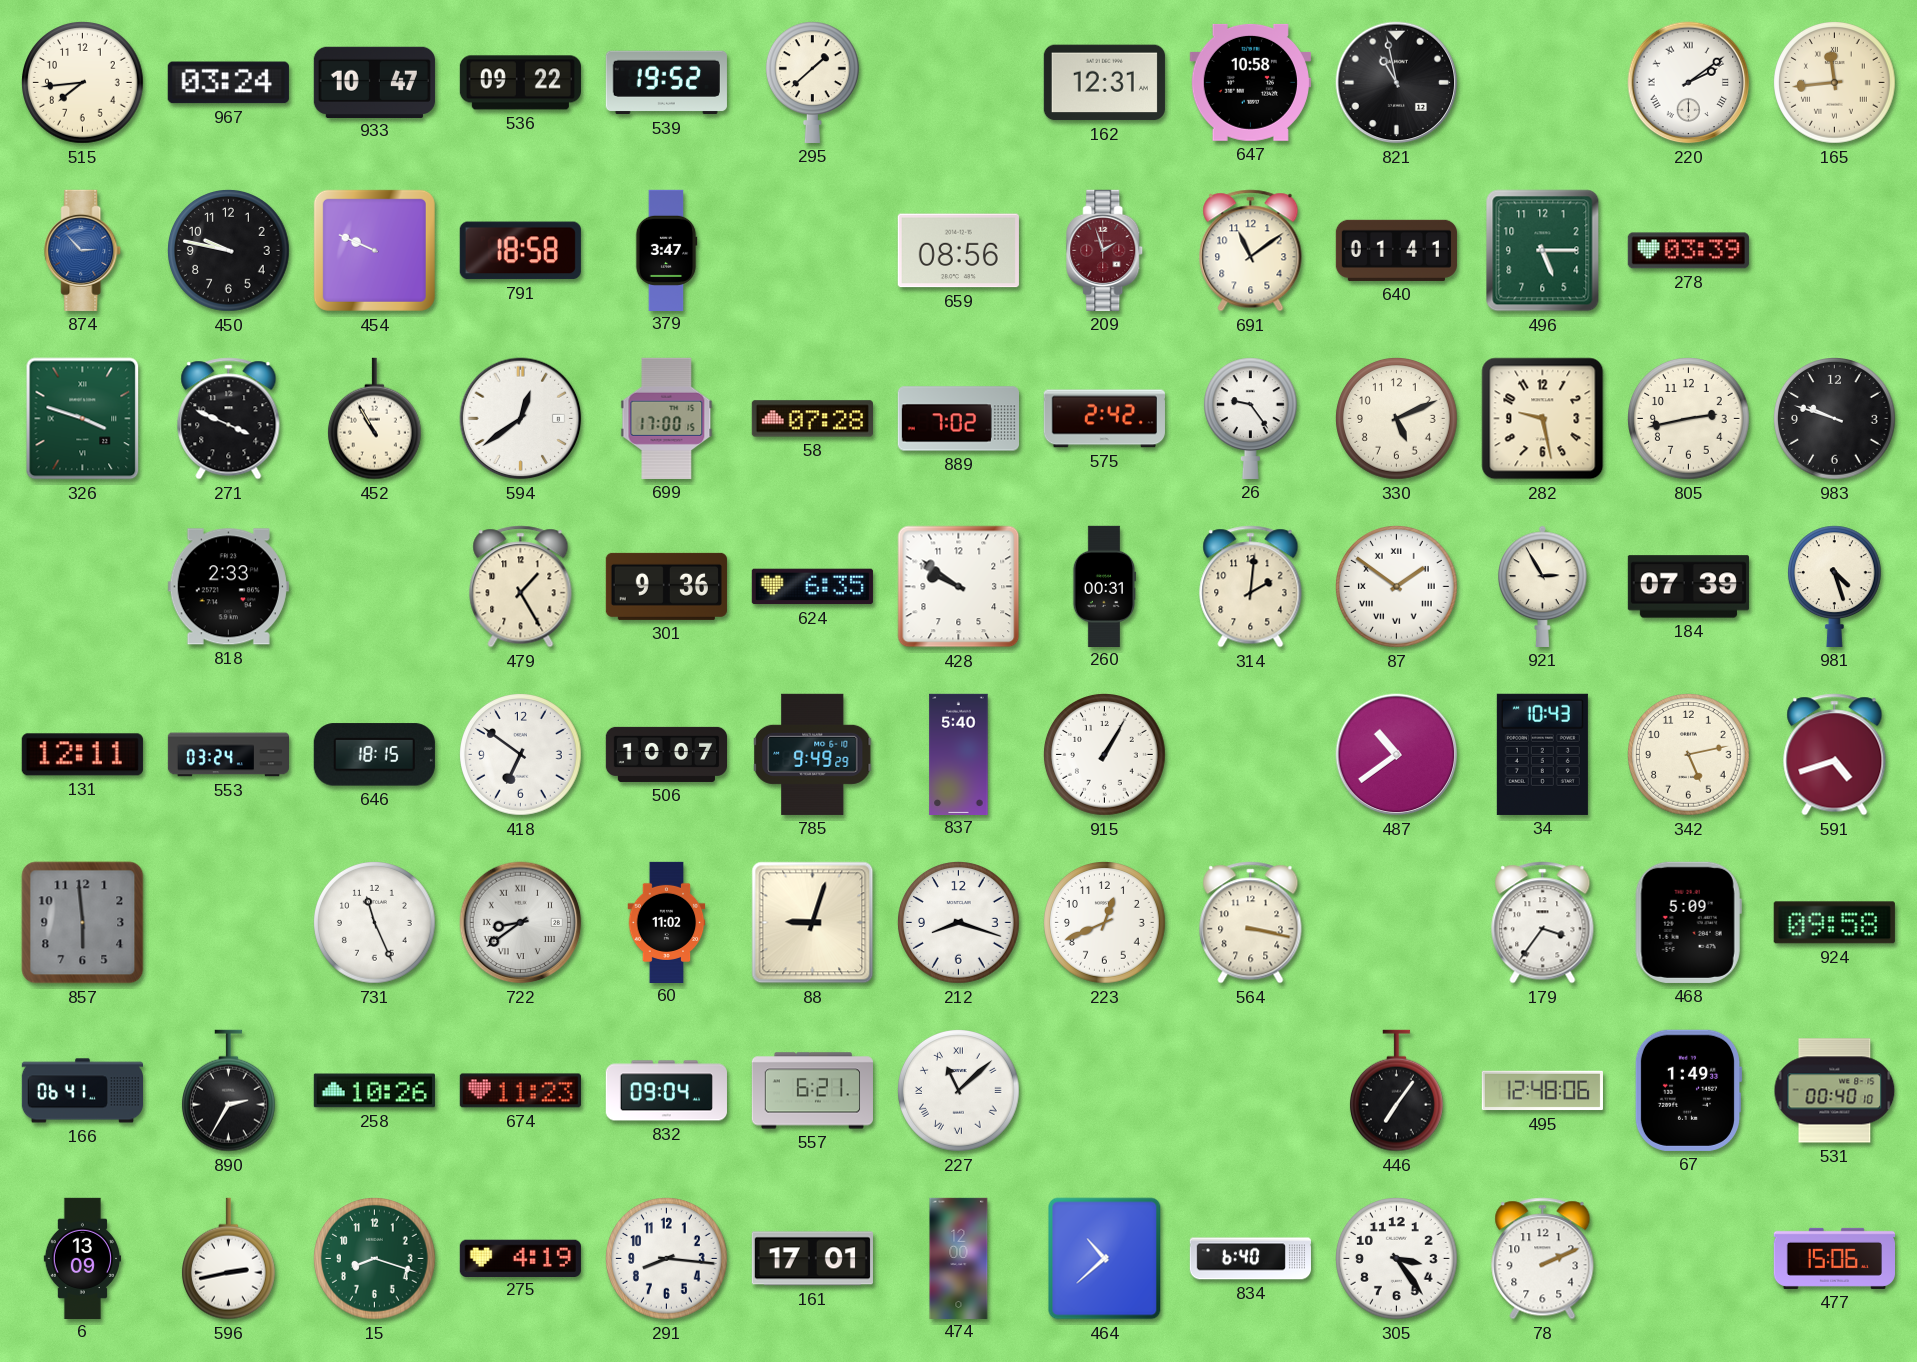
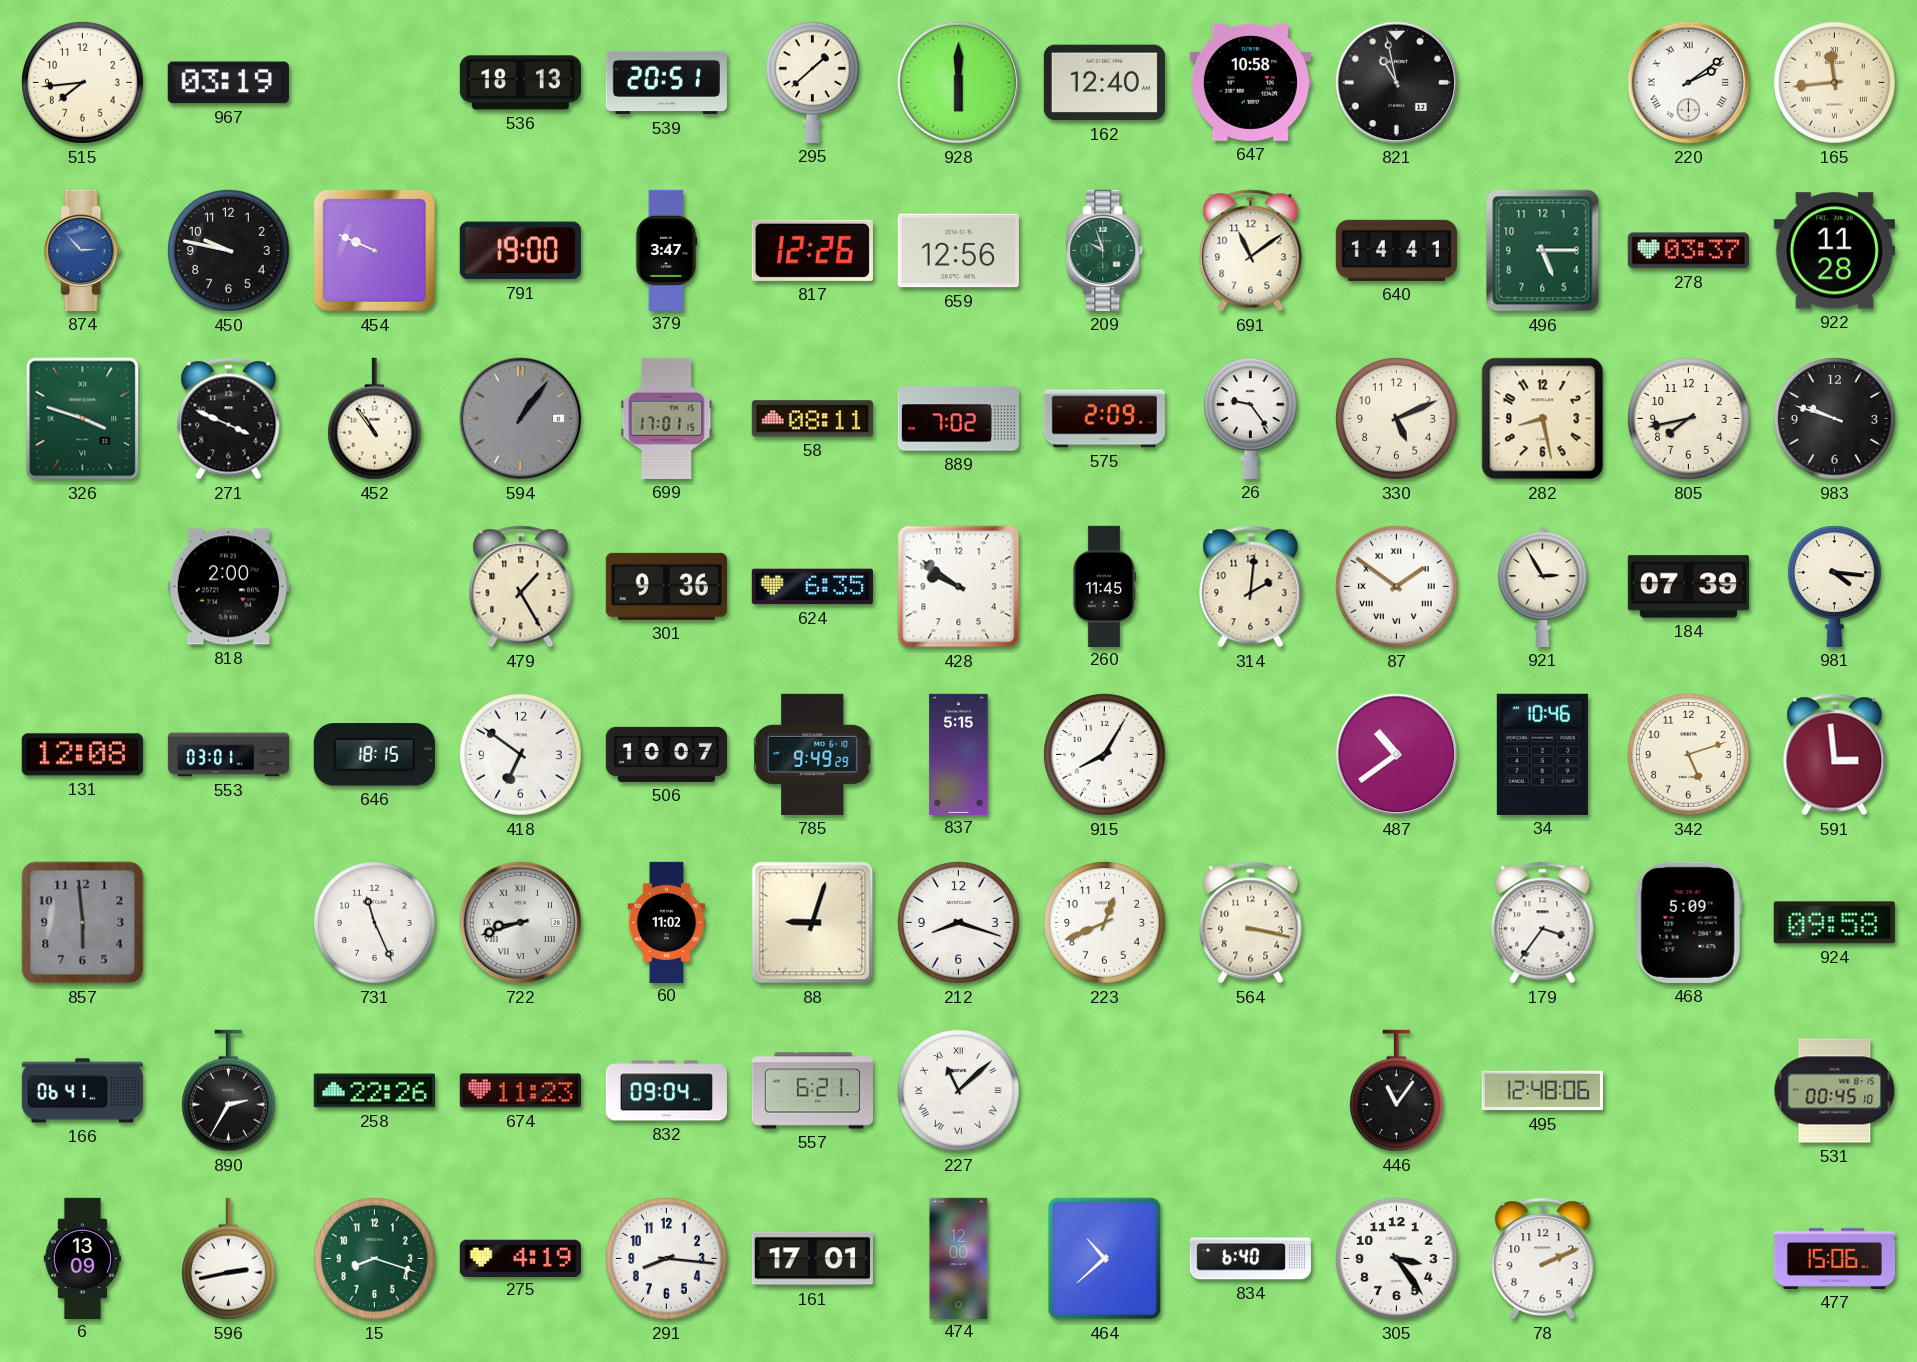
967: 03:24 -> 03:19 (228, 83)
933: 10:47 -> none (374, 82)
536: 09:22 -> 18:13 (520, 83)
539: 19:52 -> 20:51 (666, 83)
928: none -> 6:00 (959, 83)
162: 12:31 -> 12:40 (1104, 83)
791: 18:58 -> 19:00 (520, 251)
817: none -> 12:26 (812, 250)
659: 08:56 -> 12:56 (958, 251)
209: 1:57 -> 9:57 (1105, 250)
209 dial: burgundy -> green (1105, 250)
640: 01:41 -> 14:41 (1396, 250)
278: 03:39 -> 03:37 (1688, 251)
922: none -> 11:28 (1834, 251)
452: 10:55 -> 10:54 (374, 419)
594: 12:39 -> 1:06 (521, 419)
594 dial: white -> grey (521, 419)
699: 17:00 -> 17:01 (667, 418)
58: 07:28 -> 08:11 (812, 419)
575: 2:42 -> 2:09 (1104, 419)
282: 9:28 -> 8:28 (1543, 419)
805: 2:43 -> 7:43 (1689, 419)
818: 2:33 -> 2:00 (228, 587)
260: 00:31 -> 11:45 (1104, 586)
981: 4:27 -> 4:16 (1834, 586)
131: 12:11 -> 12:08 (82, 755)
553: 03:24 -> 03:01 (228, 755)
837: 5:40 -> 5:15 (959, 754)
915: 1:05 -> 8:05 (1105, 755)
34: 10:43 -> 10:46 (1542, 754)
342: 5:13 -> 5:12 (1689, 755)
591: 4:42 -> 2:59 (1835, 755)
722: 8:39 -> 8:42 (521, 923)
258: 10:26 -> 22:26 (374, 1091)
446: 7:06 -> 11:06 (1396, 1091)
67: 1:49 -> none (1688, 1090)
531: 00:40 -> 00:45 (1835, 1091)
